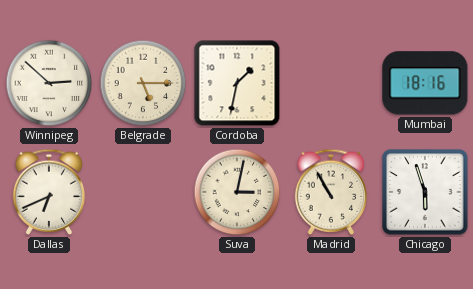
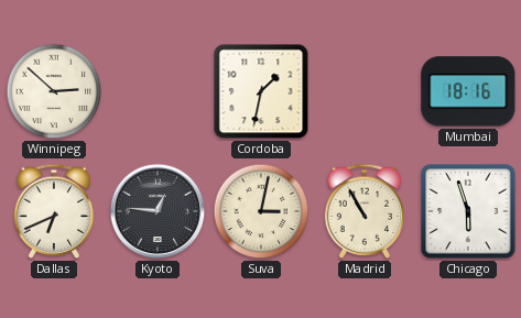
Belgrade: 5:15 -> none (143, 83)
Kyoto: none -> 12:46 (158, 211)
